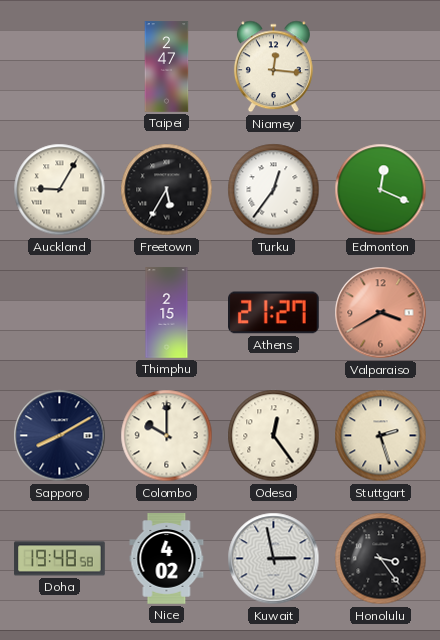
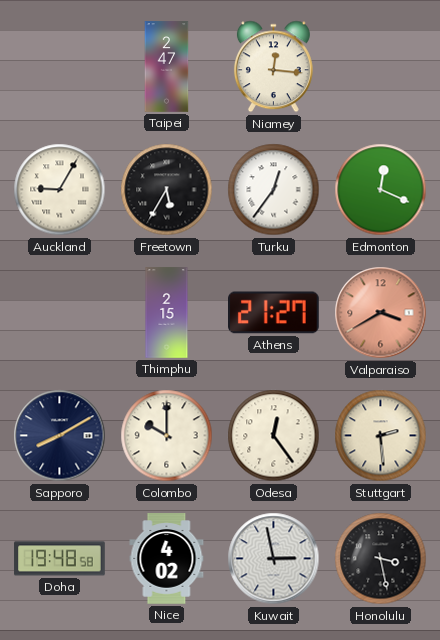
Stuttgart: 2:27 -> 2:29 (381, 436)
Honolulu: 3:24 -> 3:28 (381, 559)
